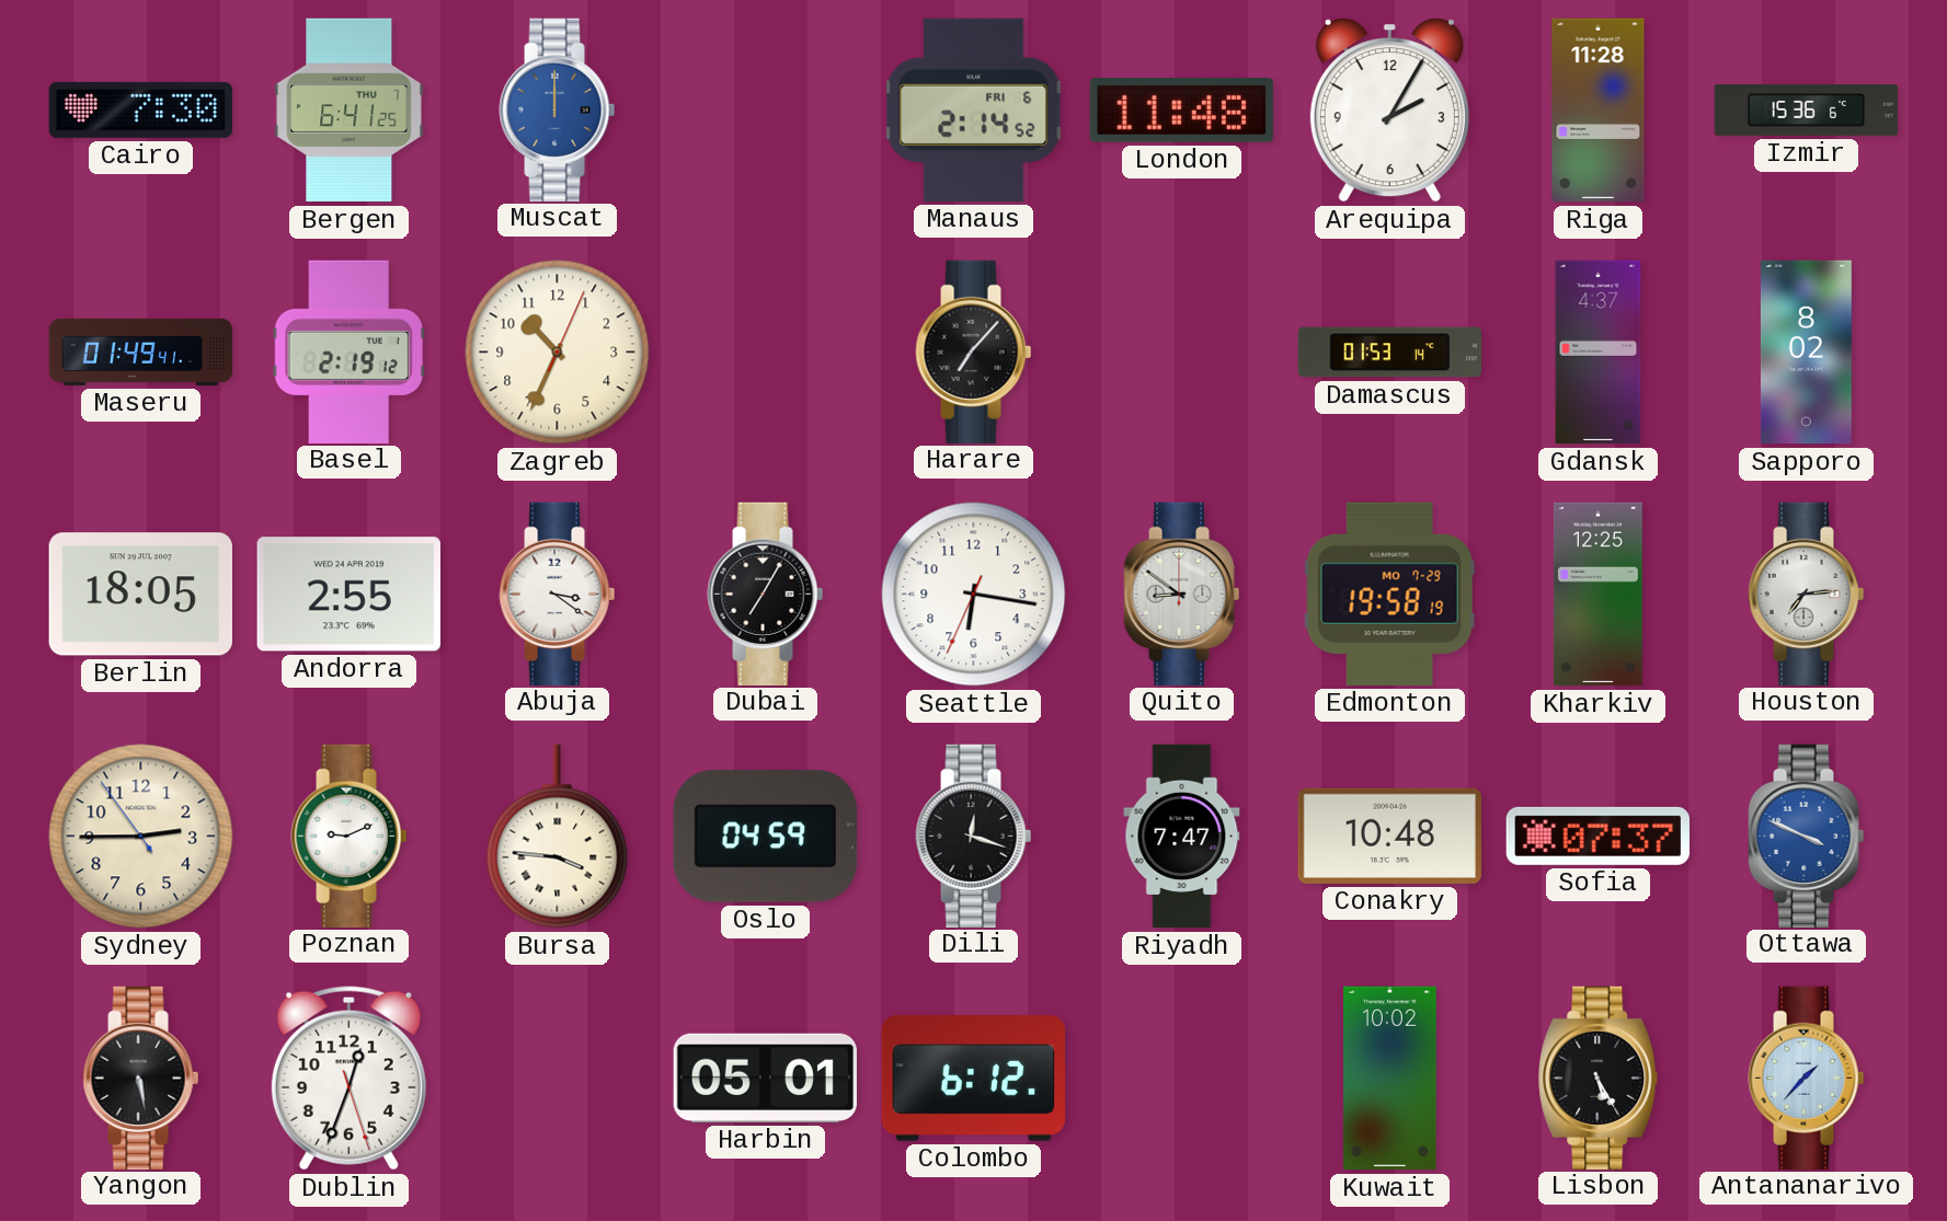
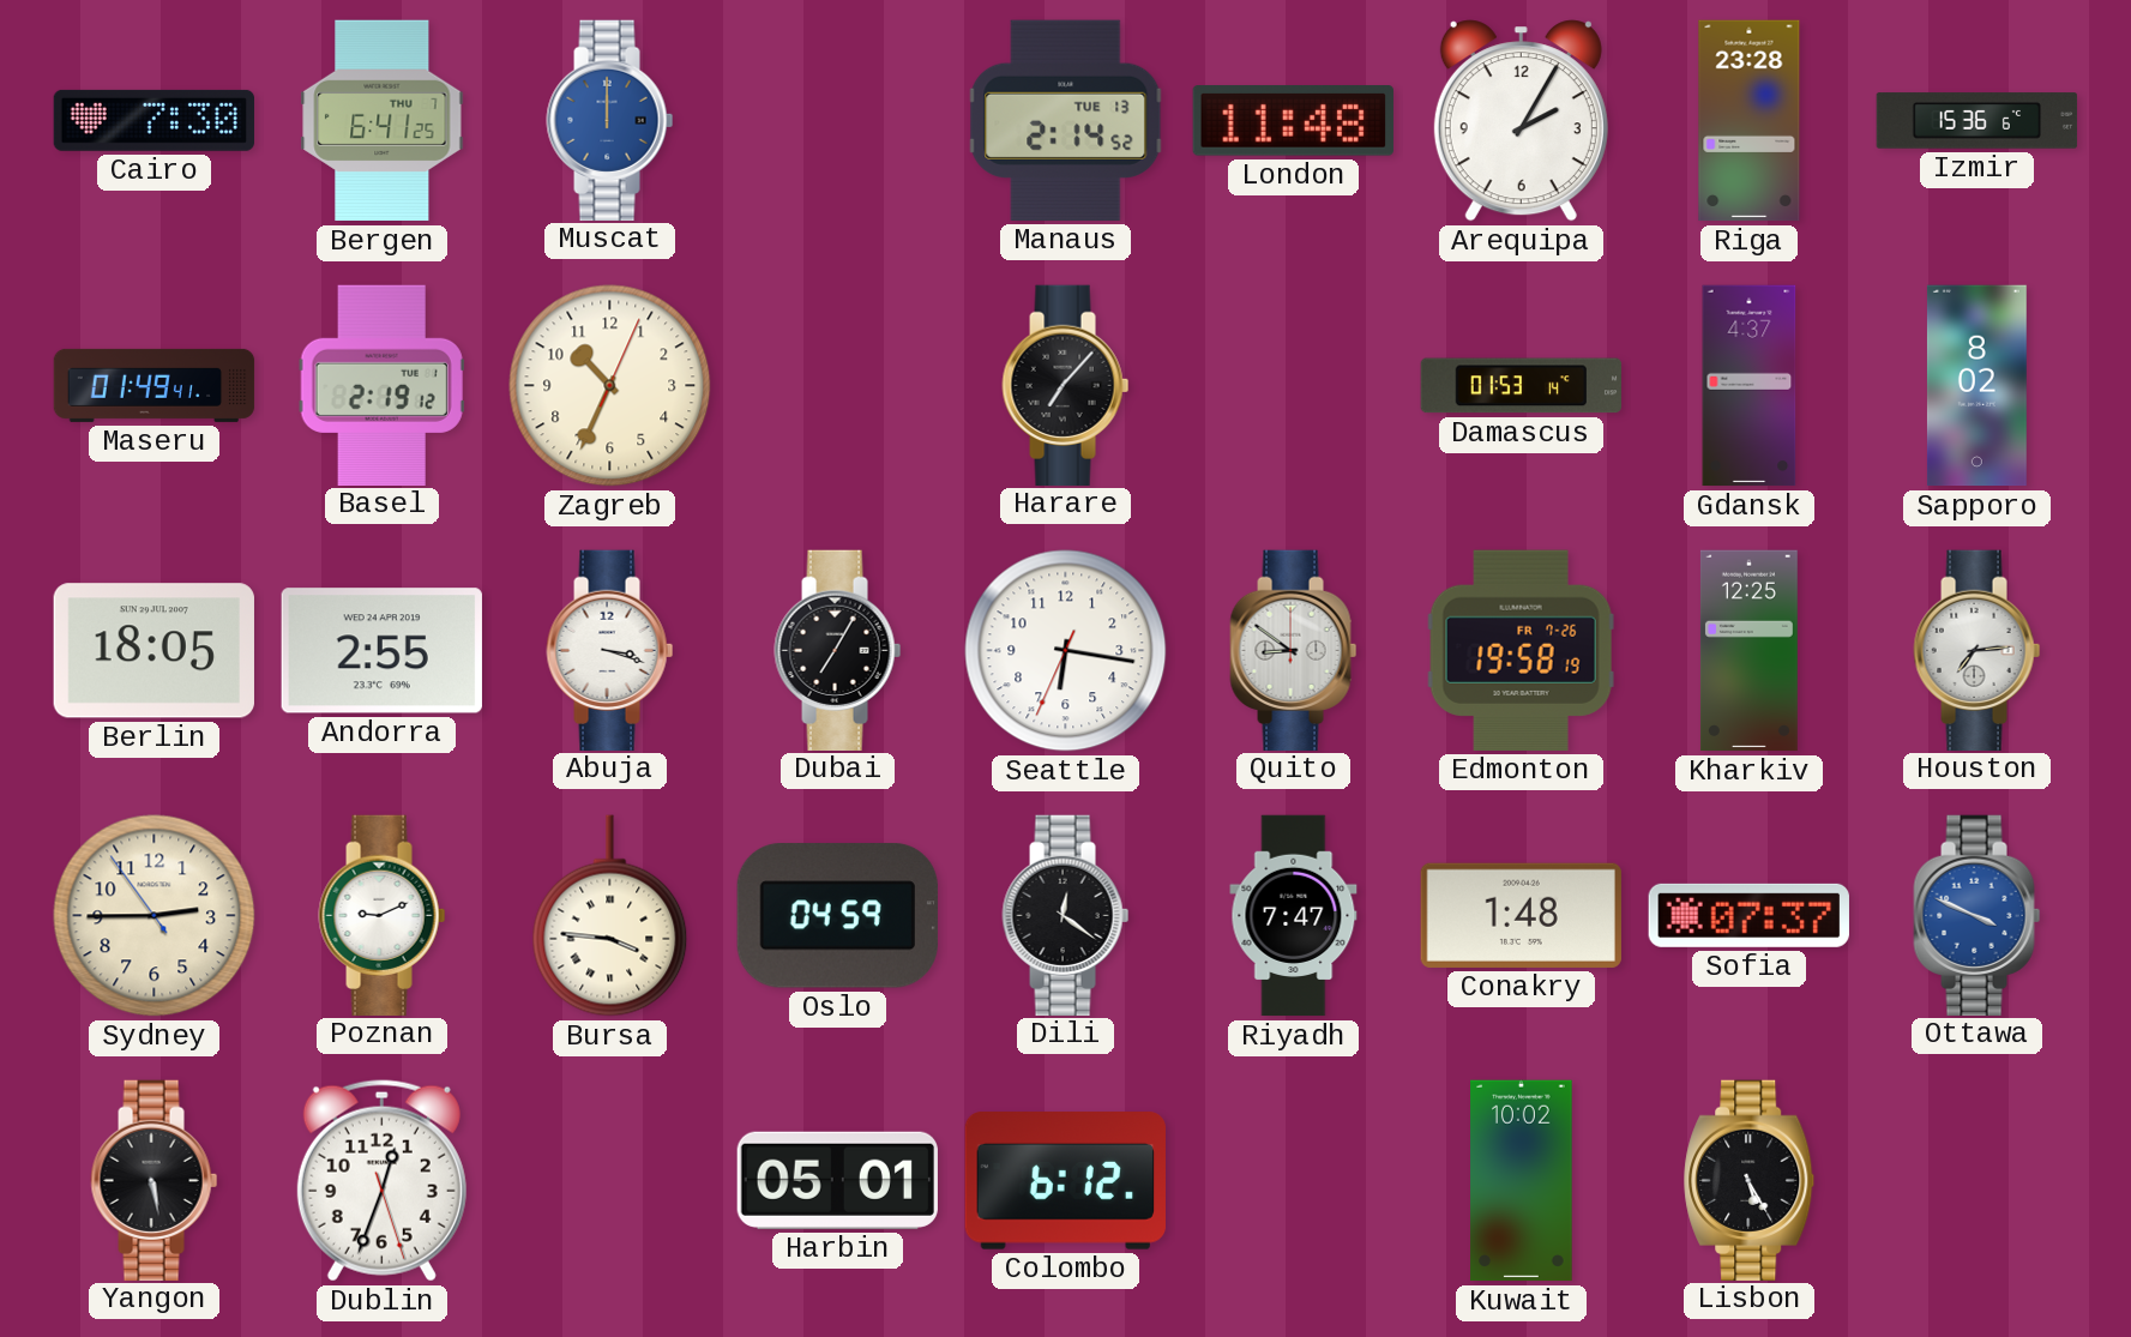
Manaus date: FRI 6 -> TUE 13 (1066, 120)
Riga: 11:28 -> 23:28 (1750, 121)
Abuja: 3:21 -> 3:18 (610, 650)
Edmonton date: MO 7-29 -> FR 7-26 (1521, 650)
Dili: 12:18 -> 12:21 (1066, 915)
Conakry: 10:48 -> 1:48 (1521, 915)
Antananarivo: 1:37 -> none (1807, 1078)
